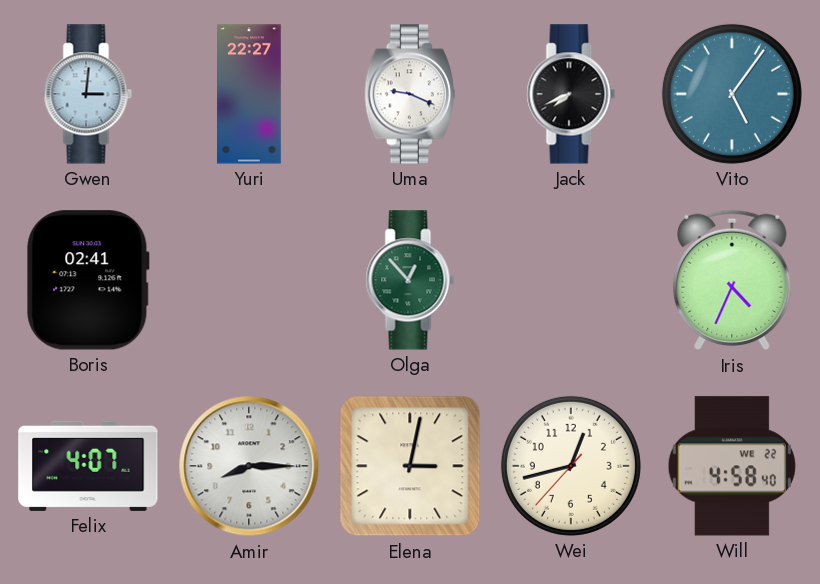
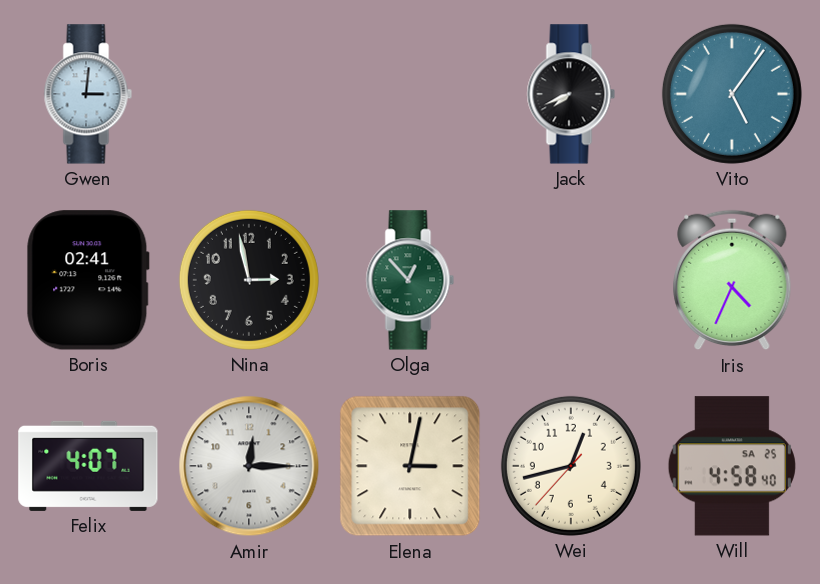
Yuri: 22:27 -> none (250, 94)
Uma: 9:19 -> none (410, 94)
Nina: none -> 2:58 (249, 280)
Amir: 8:15 -> 12:15 (249, 466)
Will date: WE 22 -> SA 25 (732, 466)
